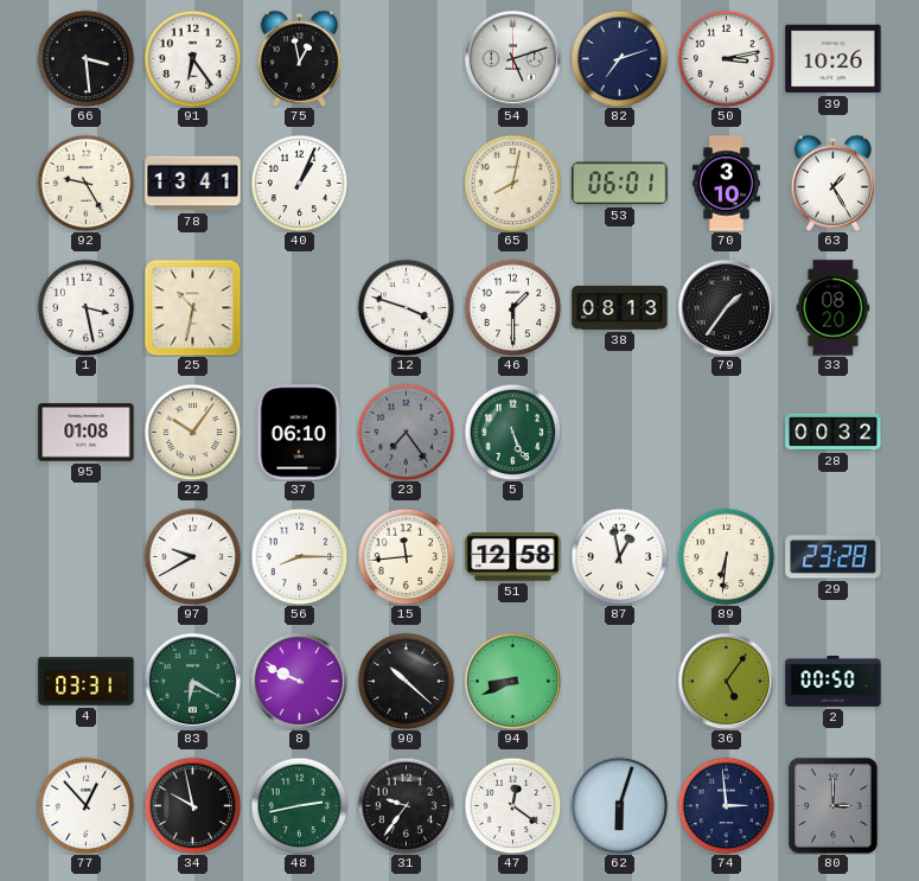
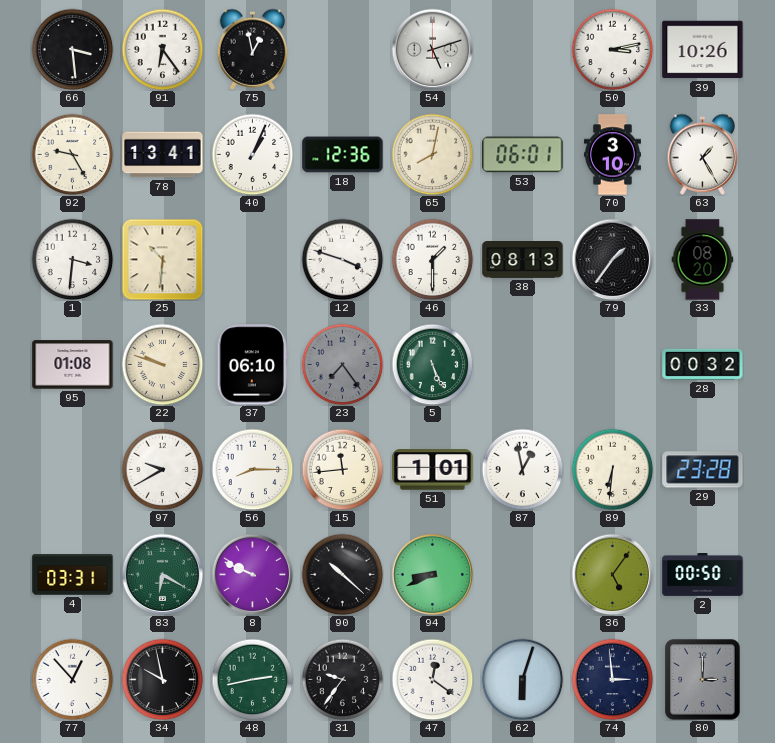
82: 7:12 -> none (619, 58)
18: none -> 12:36 (343, 155)
1: 3:28 -> 3:31 (72, 259)
25: 10:32 -> 10:31 (162, 259)
22: 10:06 -> 9:48 (162, 364)
51: 12:58 -> 1:01 (433, 470)
